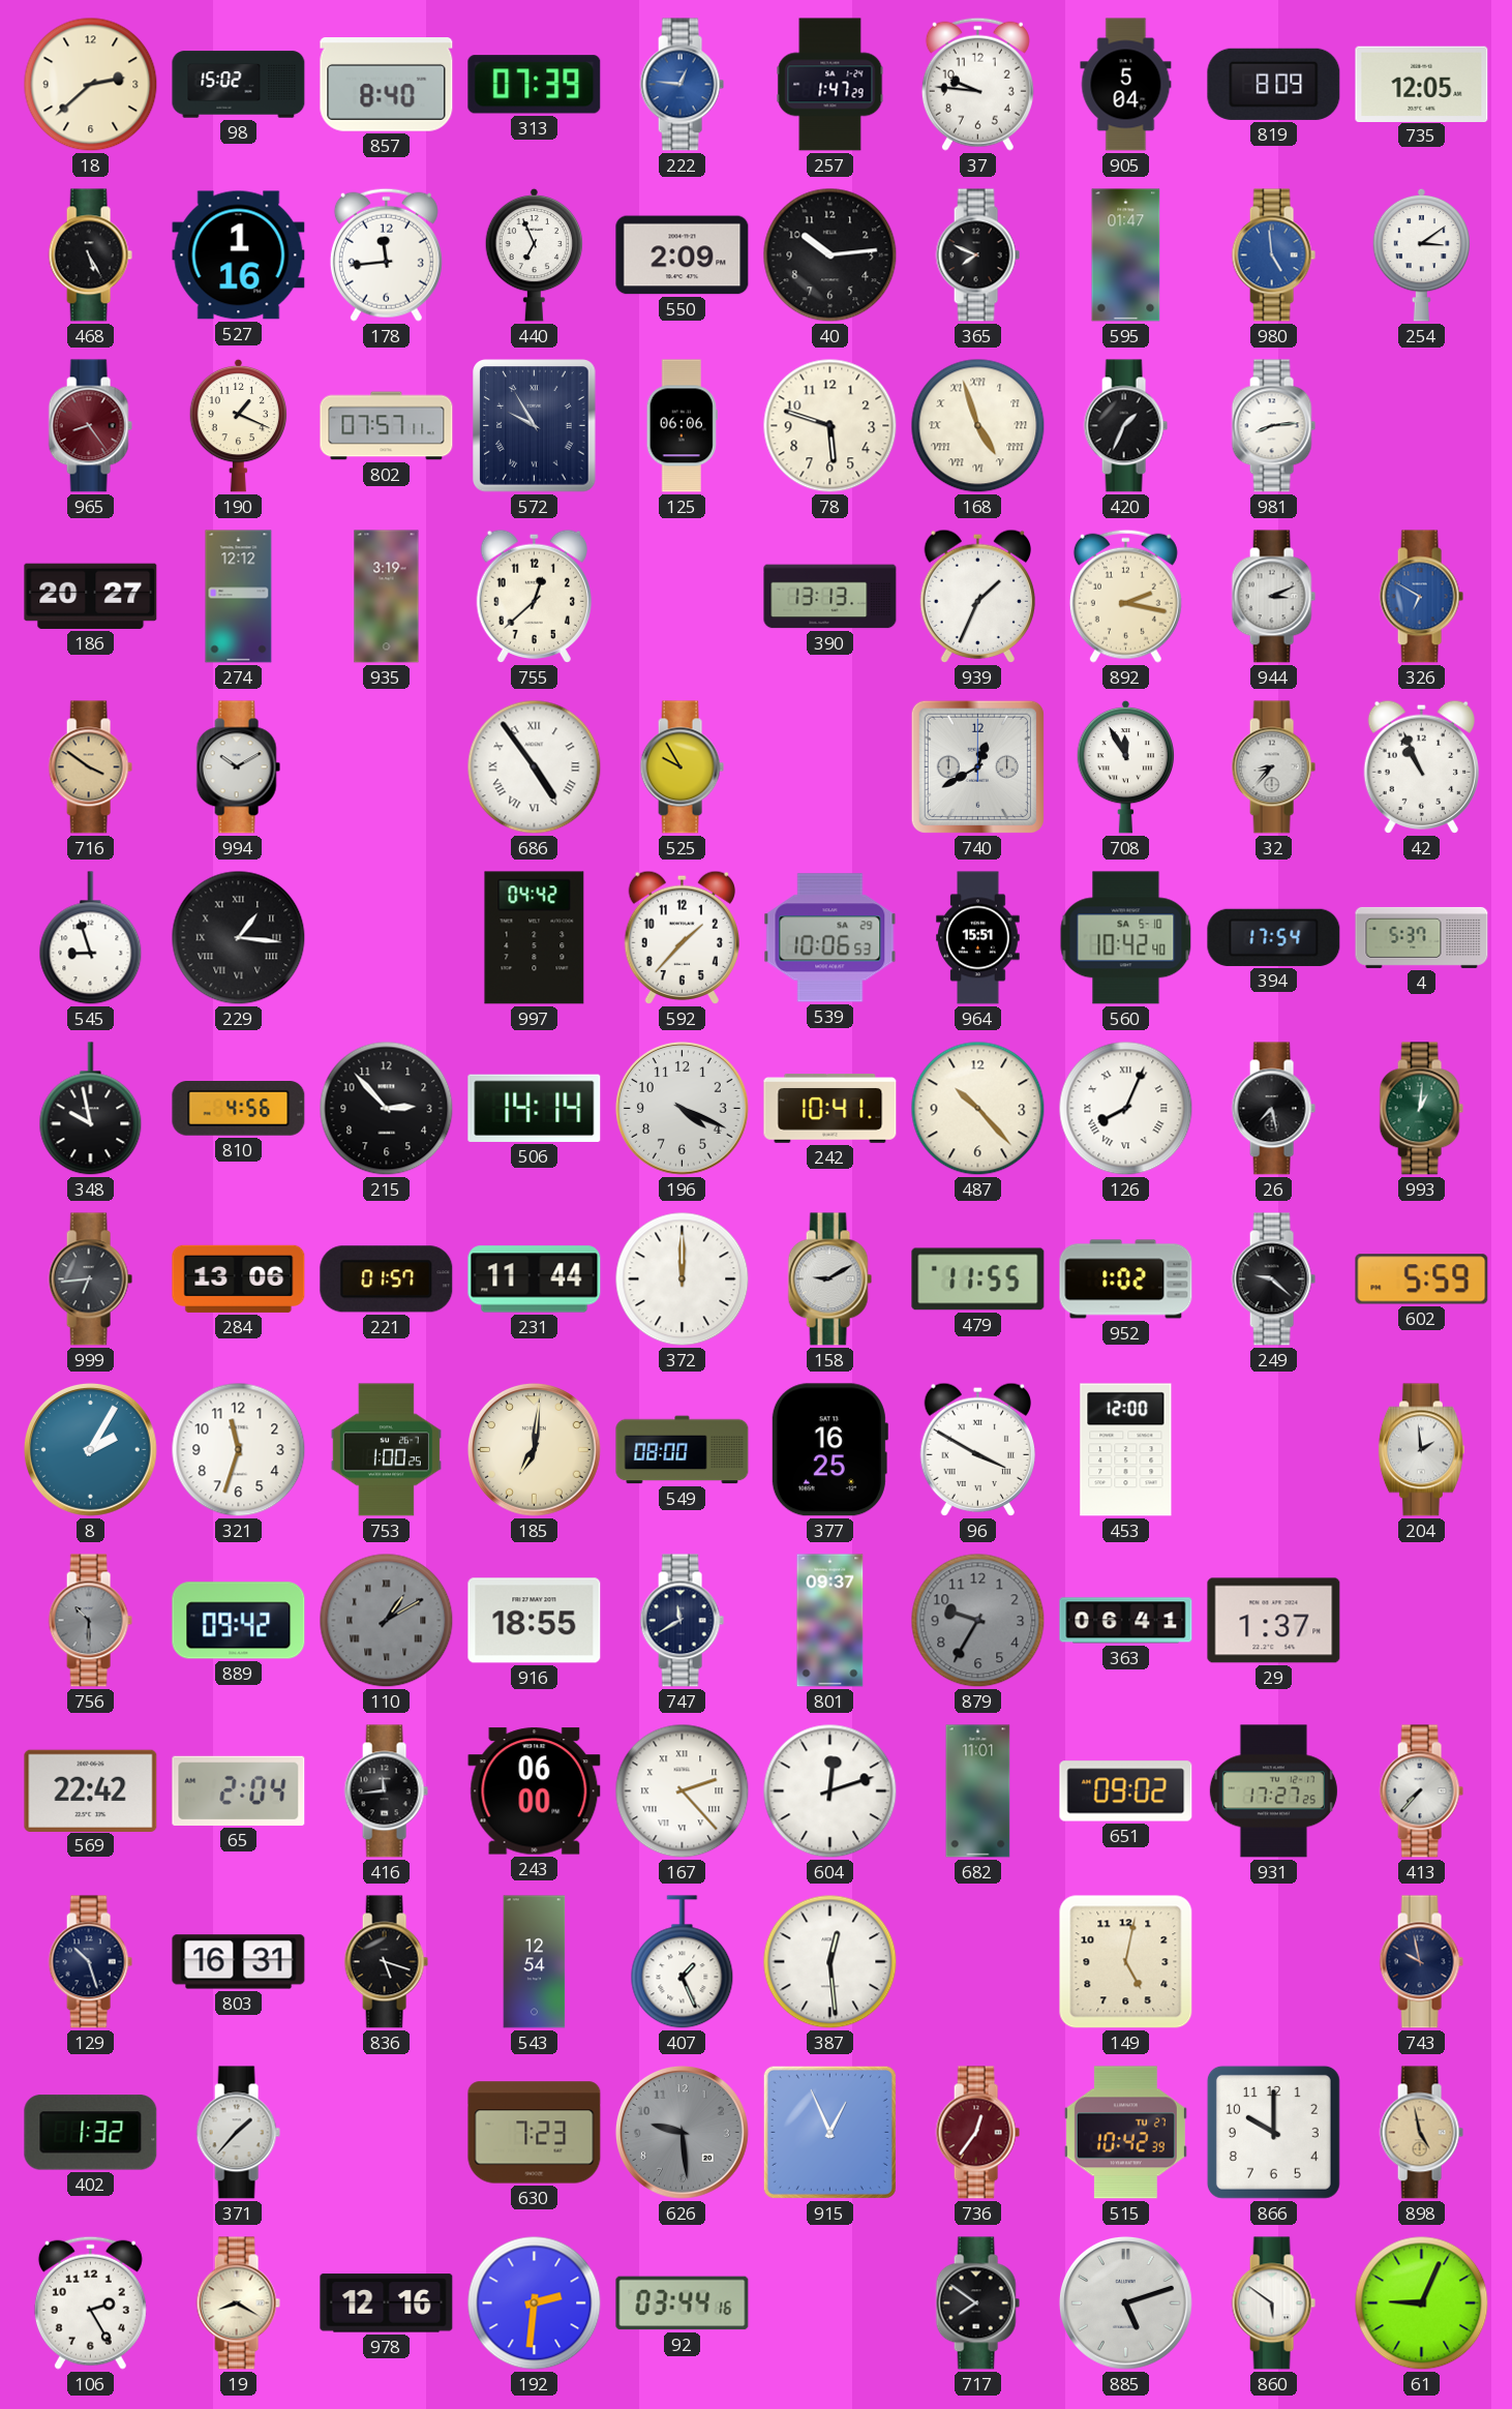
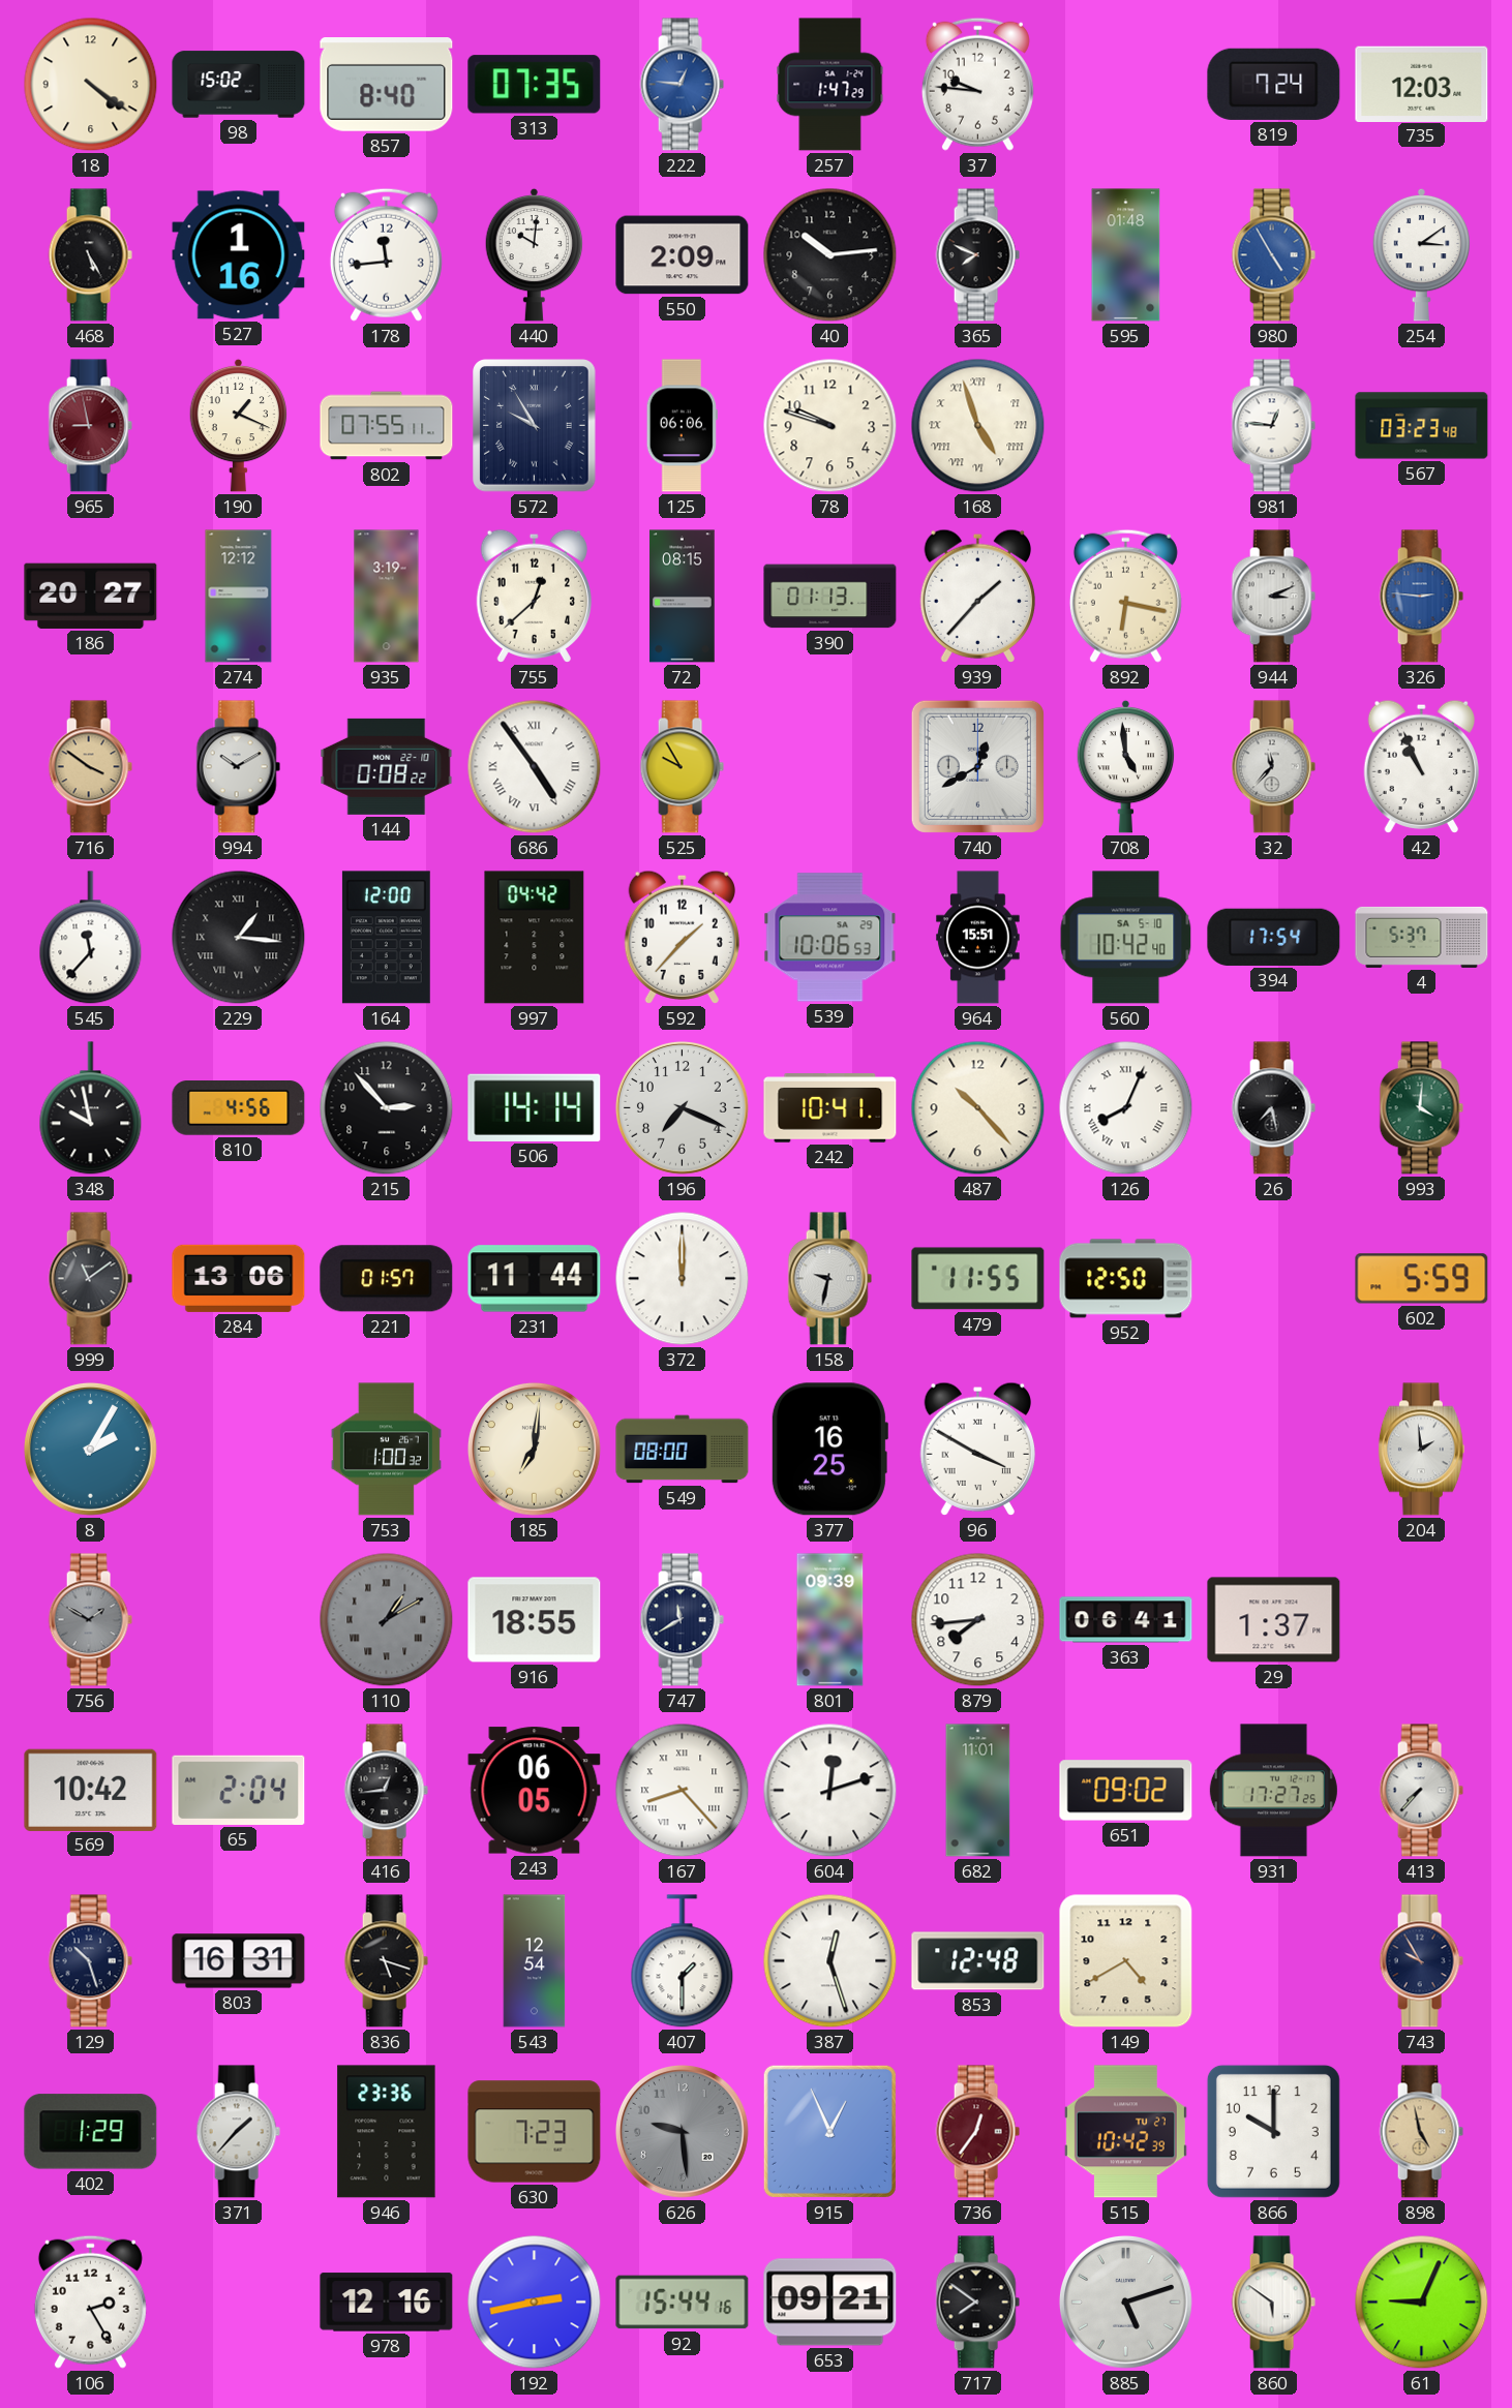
18: 2:38 -> 4:21 (91, 85)
313: 07:39 -> 07:35 (535, 85)
905: 5:04 -> none (1126, 85)
819: 8:09 -> 7:24 (1274, 84)
735: 12:05 -> 12:03 (1422, 84)
440: 6:56 -> 10:01 (535, 254)
595: 01:47 -> 01:48 (1126, 255)
980: 4:59 -> 4:55 (1273, 255)
965: 8:24 -> 8:58 (90, 426)
802: 07:57 -> 07:55 (387, 426)
78: 5:48 -> 9:48 (830, 426)
420: 1:34 -> none (1125, 426)
981: 8:14 -> 12:46 (1273, 426)
567: none -> 03:23 (1422, 426)
72: none -> 08:15 (683, 597)
390: 13:13 -> 01:13 (830, 597)
939: 1:34 -> 1:37 (977, 596)
892: 2:17 -> 6:17 (1125, 596)
326: 6:50 -> 2:46 (1421, 597)
144: none -> 0:08 (387, 766)
708: 11:55 -> 4:59 (1126, 766)
32: 8:37 -> 11:37 (1273, 767)
545: 8:57 -> 11:37 (91, 938)
164: none -> 12:00 (386, 938)
196: 4:19 -> 7:19 (683, 1108)
993: 1:01 -> 4:01 (1421, 1108)
999: 6:44 -> 11:09 (90, 1279)
158: 9:10 -> 9:32 (829, 1279)
952: 1:02 -> 12:50 (1126, 1279)
249: 9:22 -> none (1273, 1279)
321: 11:33 -> none (239, 1450)
753: 1:00:25 -> 1:00:32 (386, 1450)
453: 12:00 -> none (1126, 1450)
756: 10:30 -> 1:50 (90, 1620)
889: 09:42 -> none (239, 1621)
801: 09:37 -> 09:39 (830, 1620)
879: 9:35 -> 7:44 (978, 1620)
879 dial: grey -> white (978, 1620)
569: 22:42 -> 10:42 (91, 1790)
416: 11:44 -> 12:44 (386, 1791)
243: 06:00 -> 06:05 (535, 1791)
167: 2:23 -> 8:23 (683, 1791)
407: 1:26 -> 1:30 (683, 1961)
387: 12:29 -> 12:27 (830, 1961)
853: none -> 12:48 (978, 1961)
149: 5:02 -> 4:40 (1126, 1961)
743: 9:58 -> 9:55 (1421, 1961)
402: 1:32 -> 1:29 (91, 2132)
946: none -> 23:36 (387, 2132)
19: 8:20 -> none (238, 2303)
192: 2:31 -> 2:43 (535, 2303)
92: 03:44 -> 15:44 (683, 2303)
653: none -> 09:21 (830, 2303)
